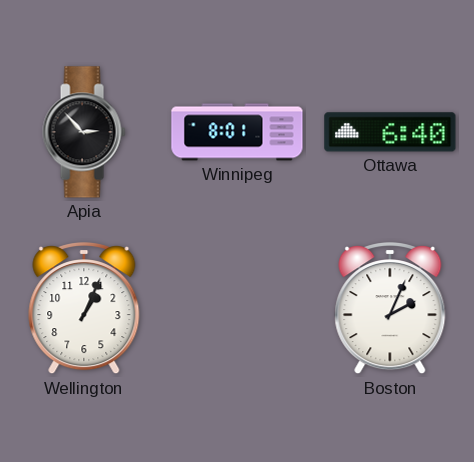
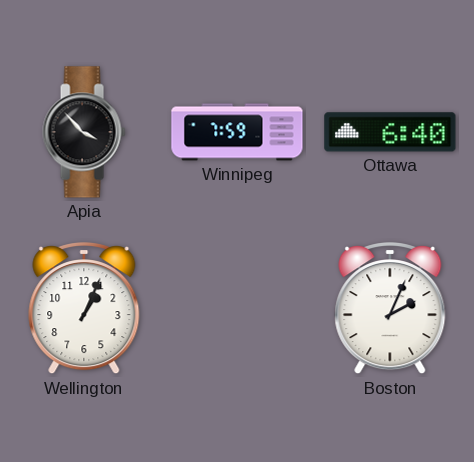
Apia: 2:53 -> 3:53 (84, 132)
Winnipeg: 8:01 -> 7:59 (237, 132)
